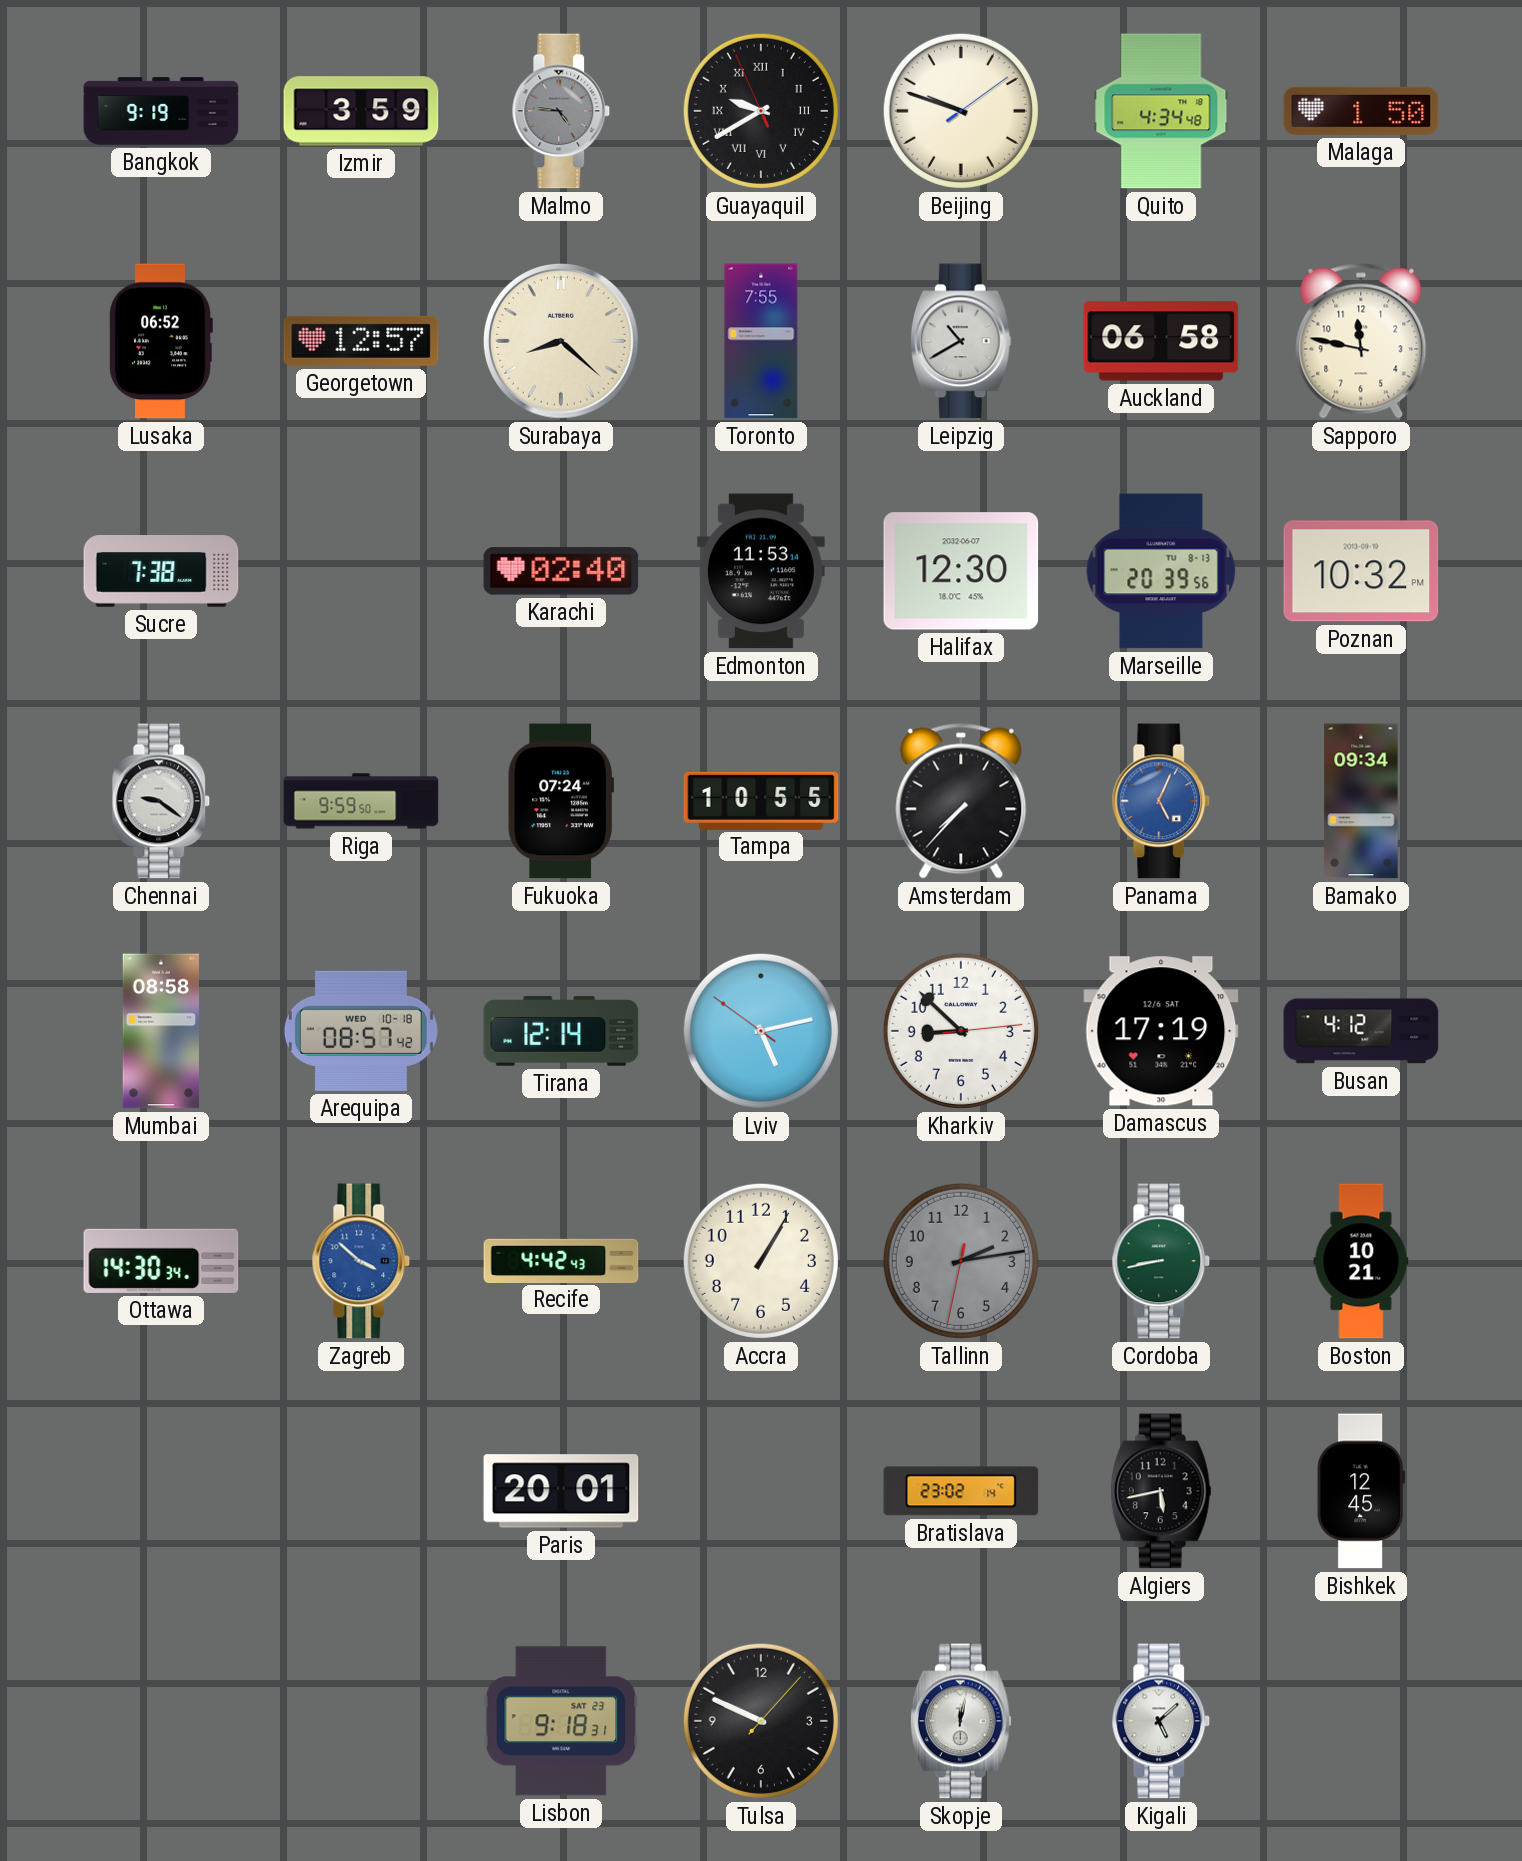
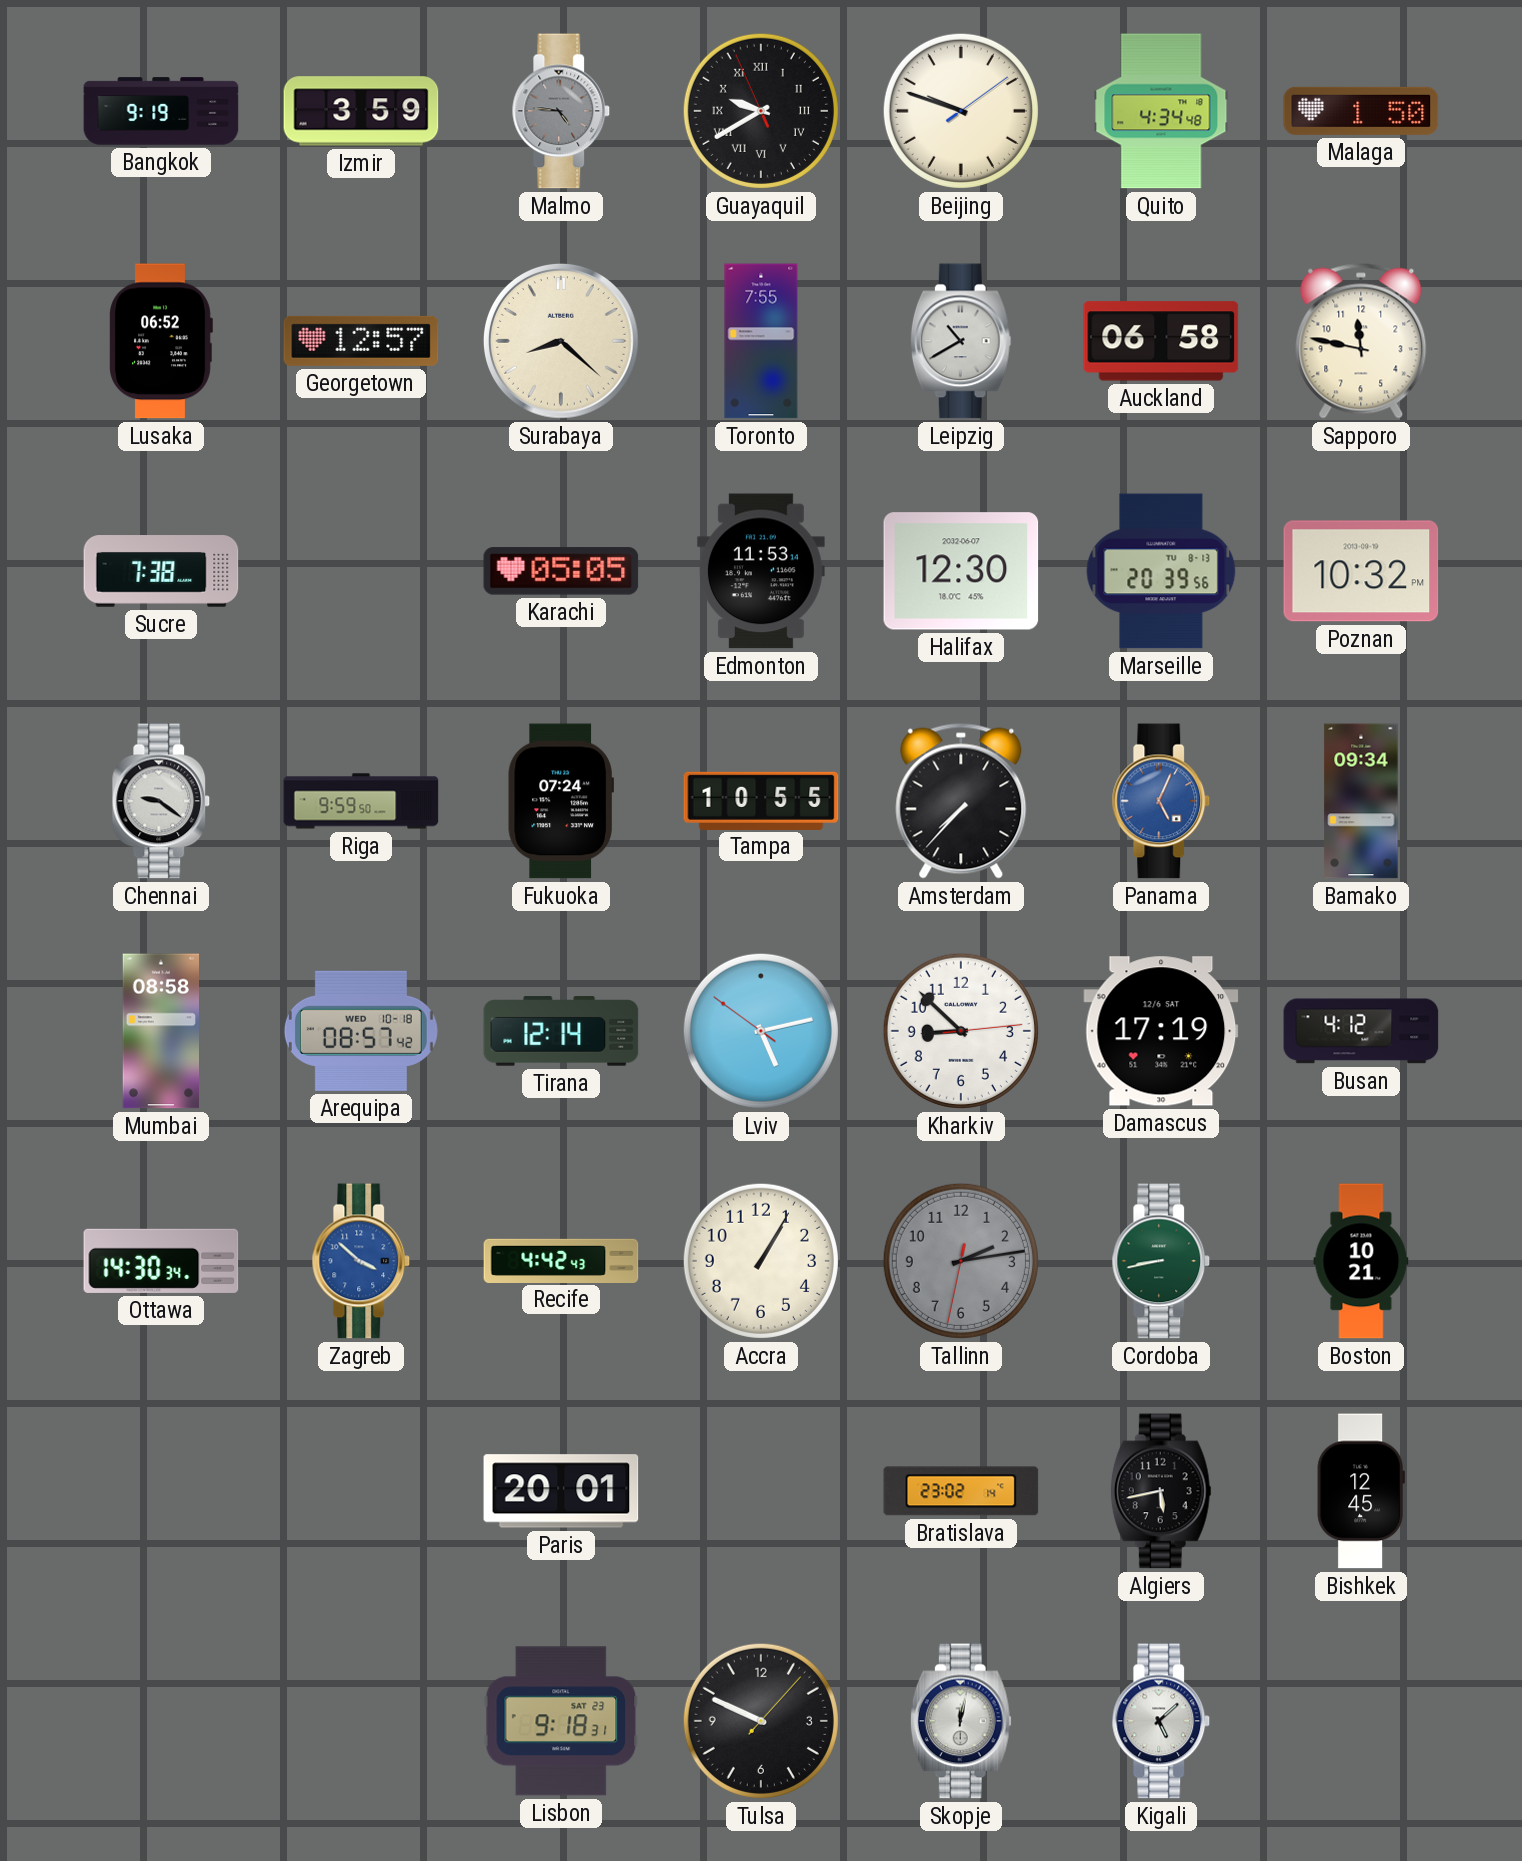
Karachi: 02:40 -> 05:05 (561, 571)
